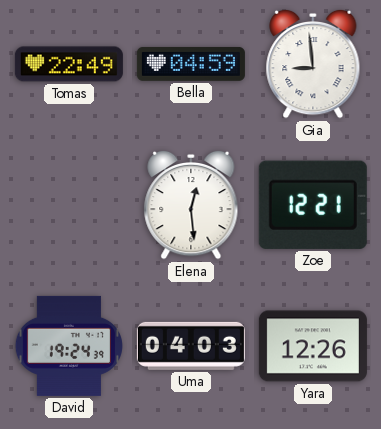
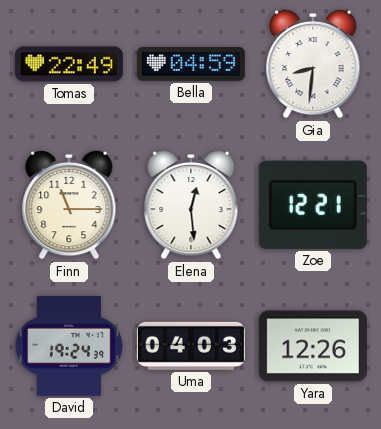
Gia: 8:59 -> 8:31 (313, 64)
Finn: none -> 11:15 (69, 205)
